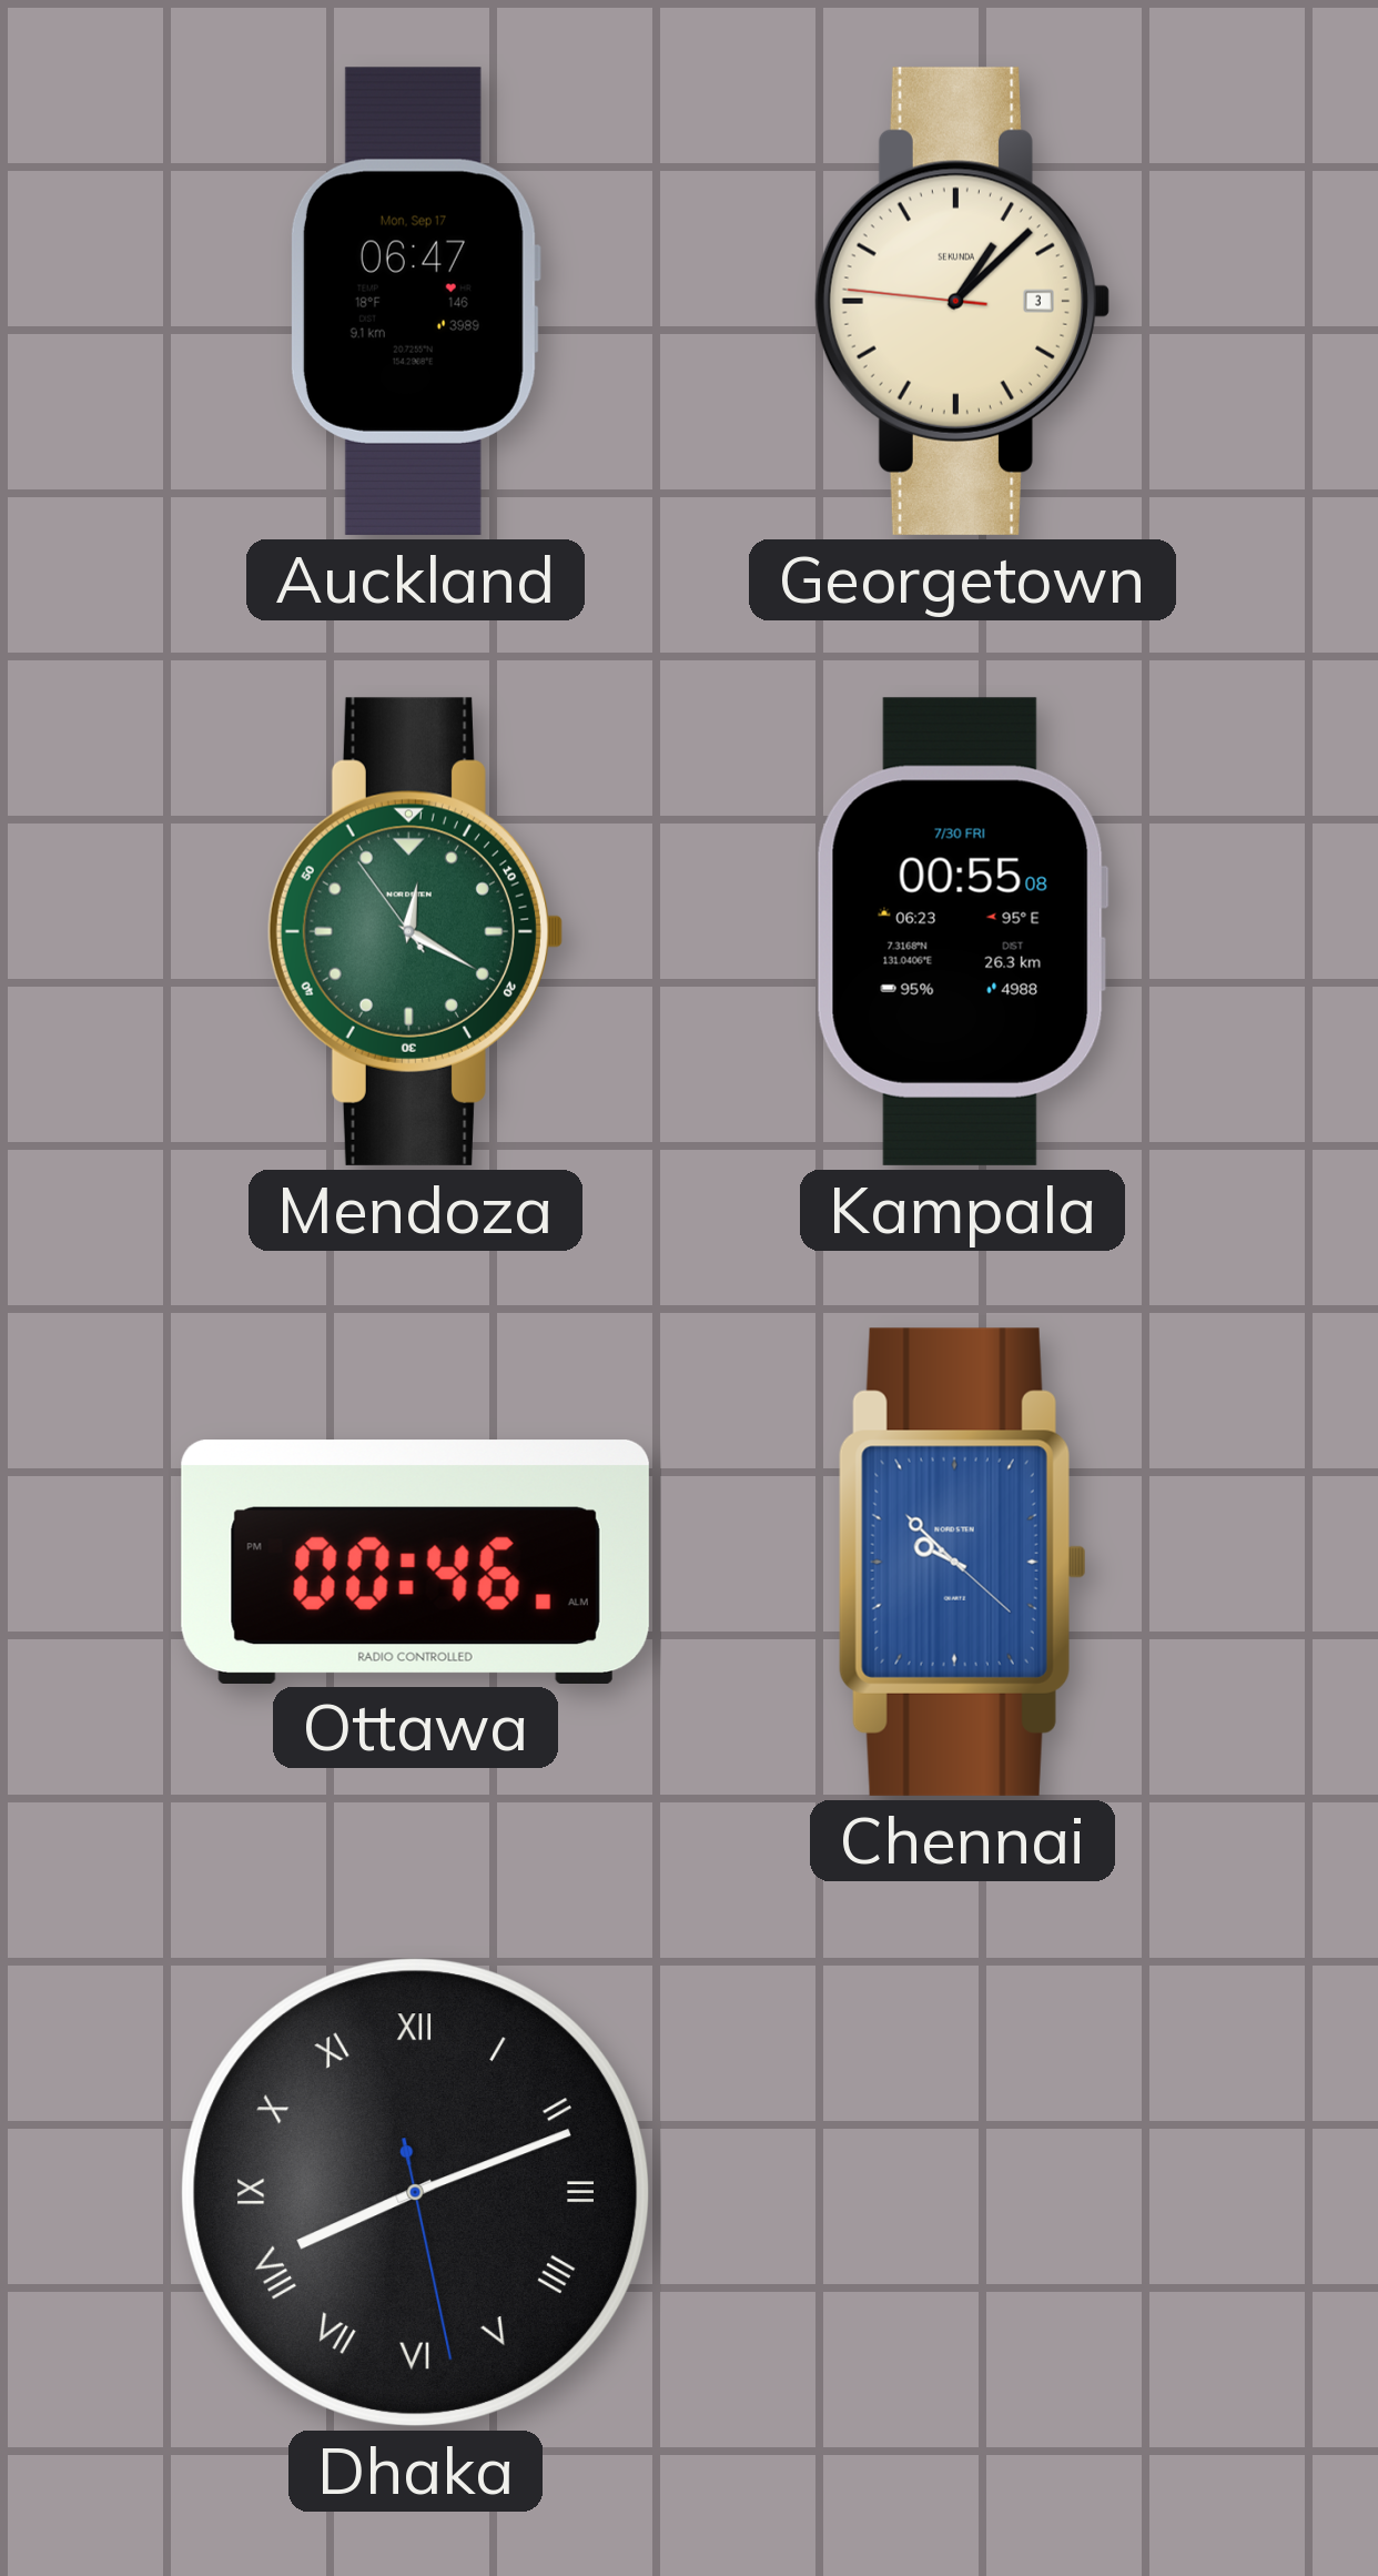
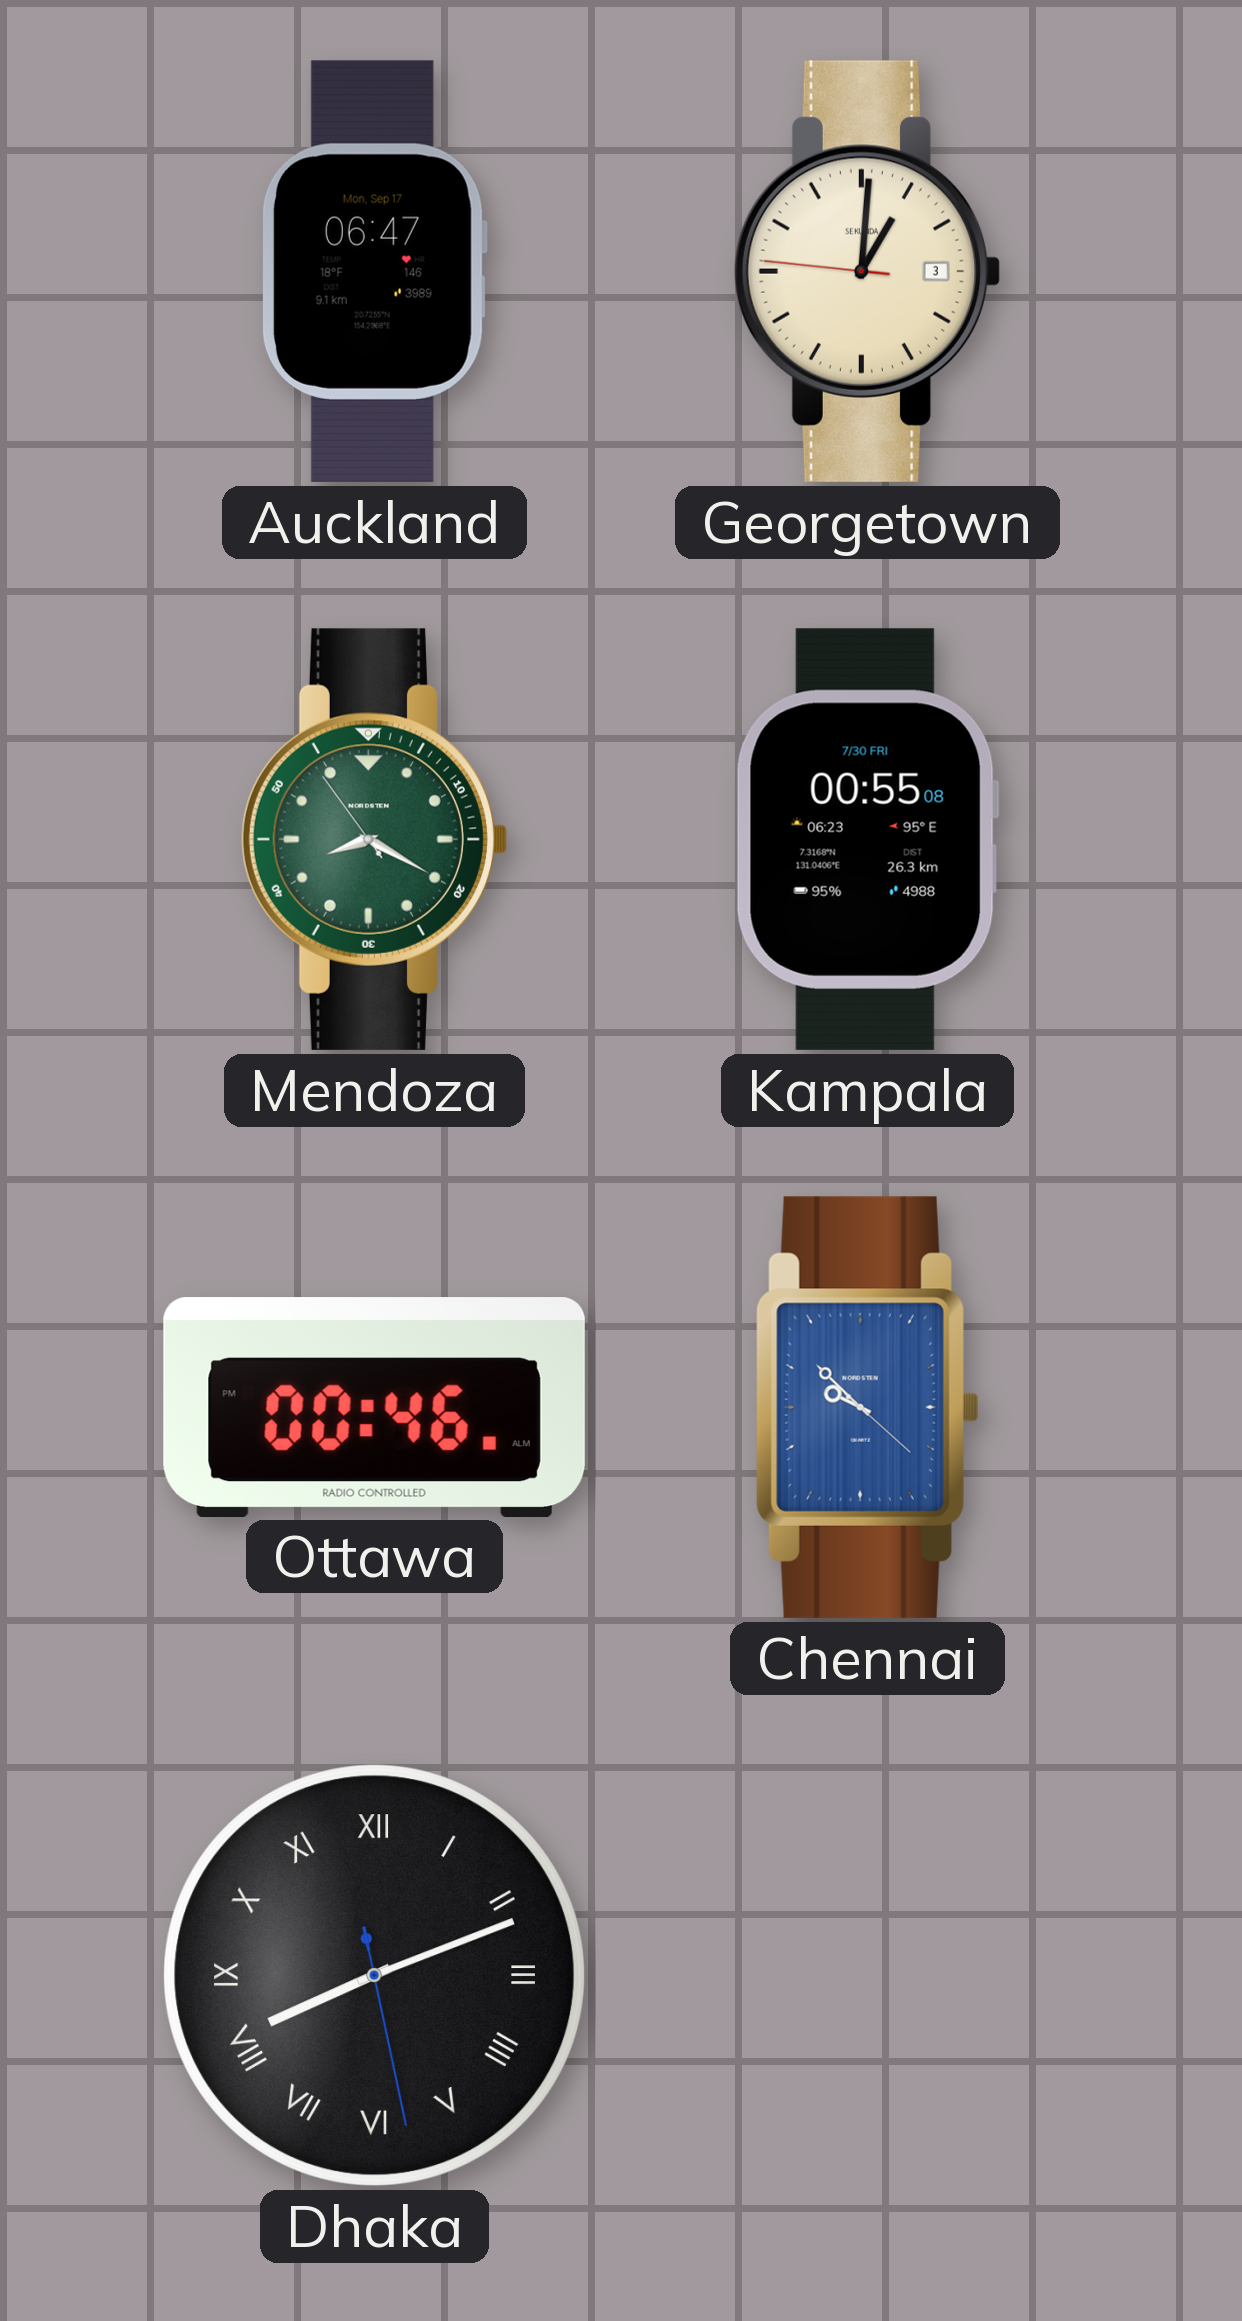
Georgetown: 1:07 -> 1:00 (867, 271)
Mendoza: 12:19 -> 8:19 (374, 839)
